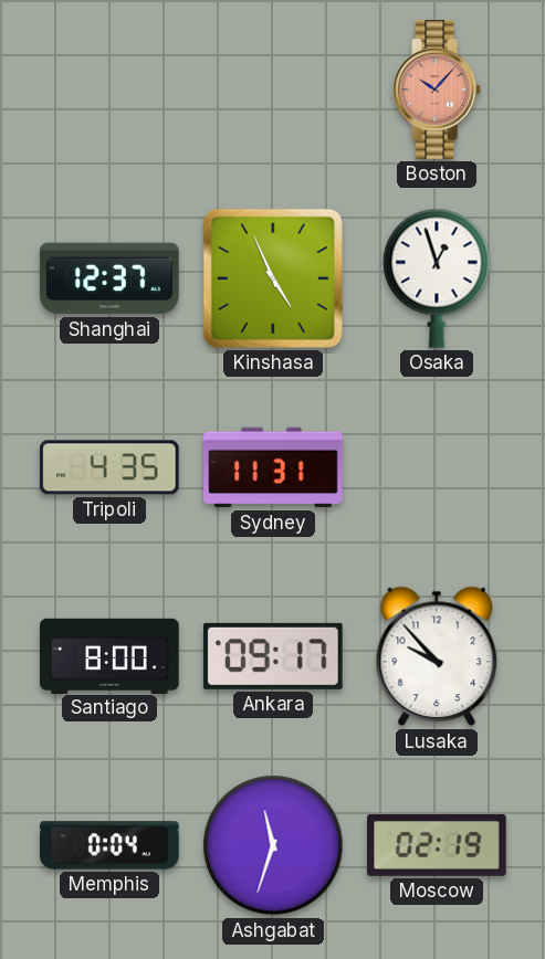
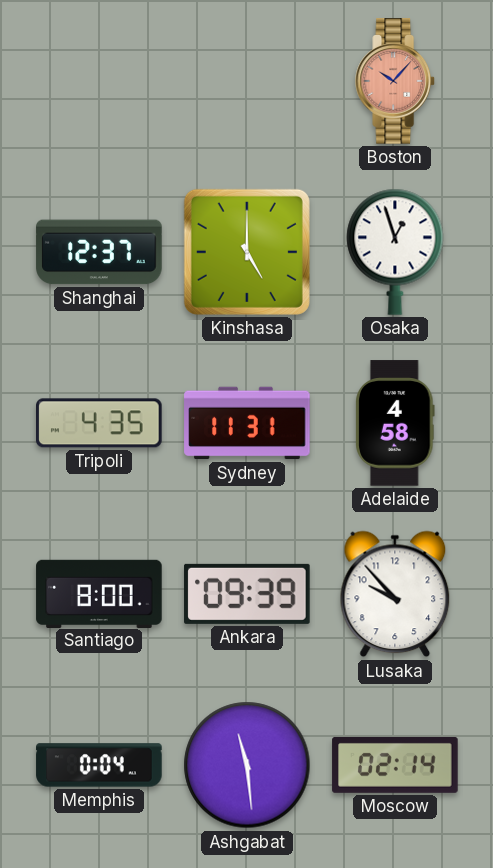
Kinshasa: 4:56 -> 5:00 (247, 252)
Adelaide: none -> 4:58 (395, 423)
Ankara: 09:17 -> 09:39 (247, 594)
Ashgabat: 11:33 -> 11:29 (247, 765)
Moscow: 02:19 -> 02:14 (395, 765)
